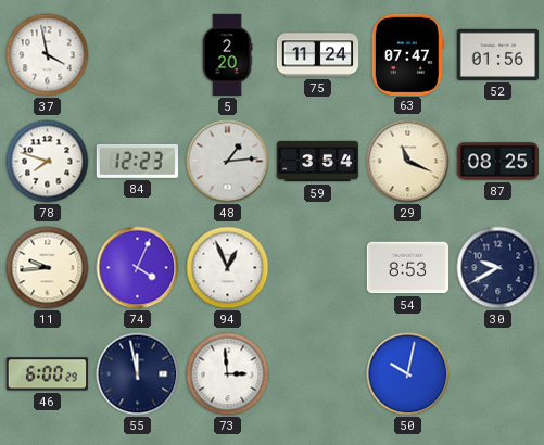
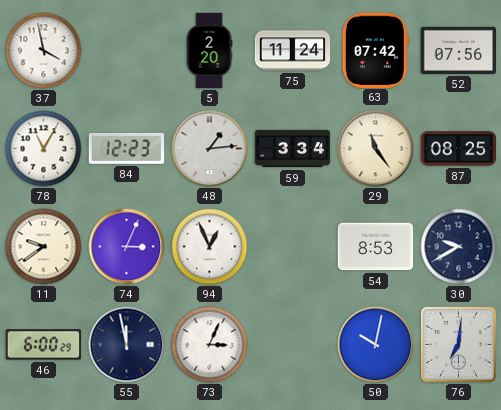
63: 07:47 -> 07:42 (375, 50)
52: 01:56 -> 07:56 (459, 50)
78: 7:48 -> 11:05 (44, 149)
59: 3:54 -> 3:34 (293, 149)
29: 11:19 -> 11:24 (376, 149)
11: 9:44 -> 9:39 (44, 247)
74: 4:04 -> 3:04 (127, 247)
73: 2:59 -> 3:04 (210, 345)
76: none -> 7:01 (458, 344)
